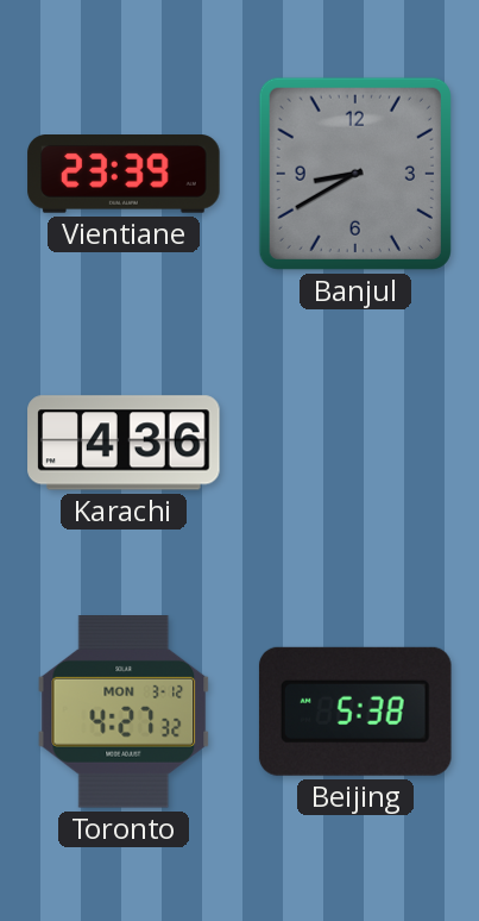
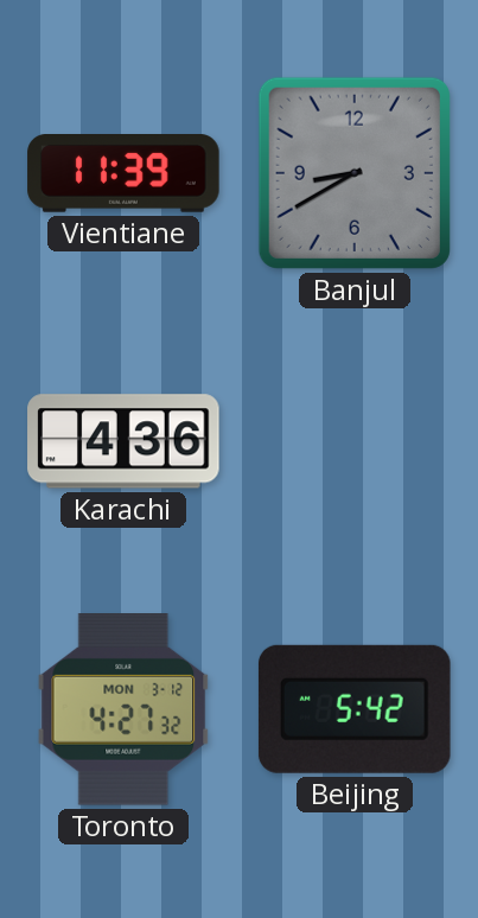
Vientiane: 23:39 -> 11:39 (123, 174)
Beijing: 5:38 -> 5:42 (355, 709)
